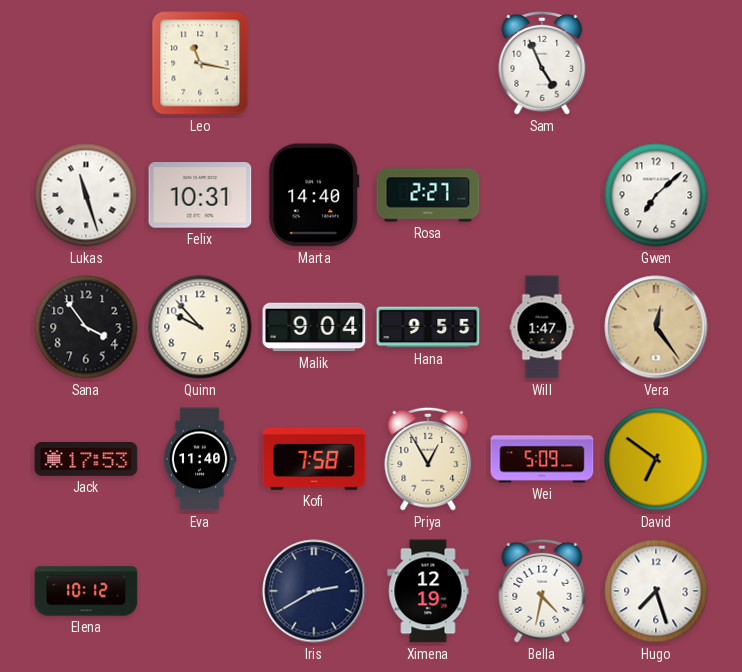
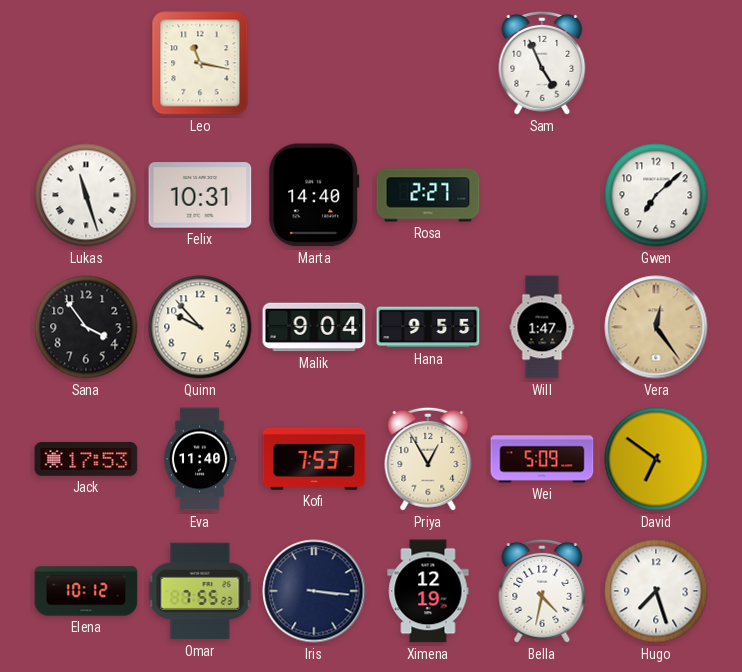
Kofi: 7:58 -> 7:53 (314, 459)
Omar: none -> 7:55 (200, 591)
Iris: 2:40 -> 3:16 (314, 591)
